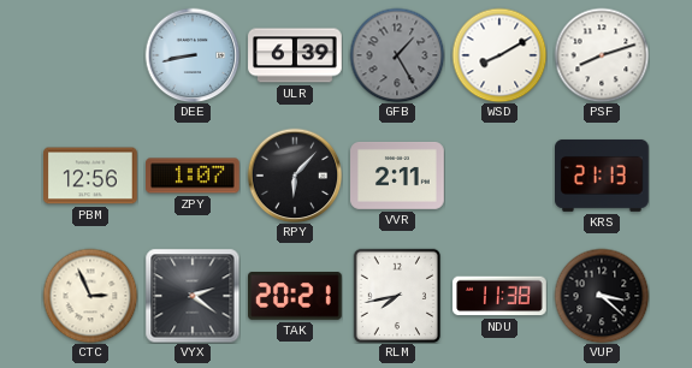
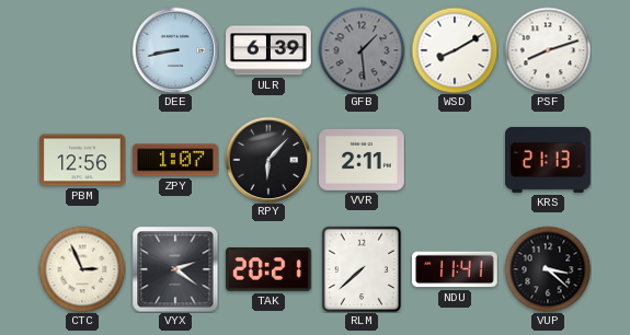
GFB: 1:25 -> 1:29 (362, 50)
RLM: 7:43 -> 7:38 (360, 268)
NDU: 11:38 -> 11:41 (456, 269)
